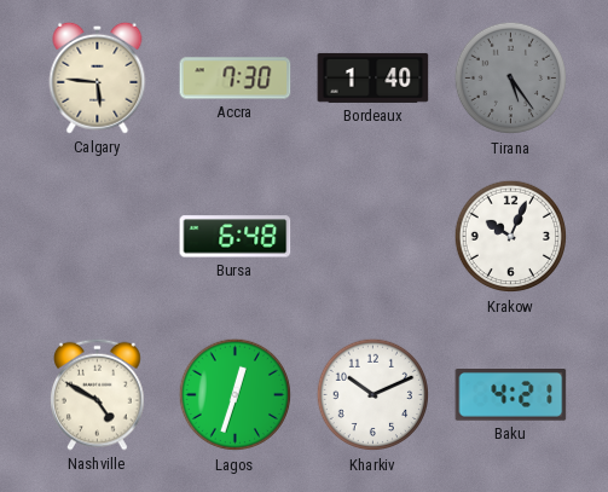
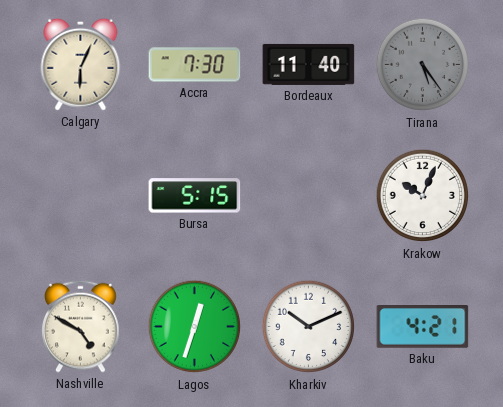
Calgary: 5:46 -> 6:04 (81, 64)
Bordeaux: 1:40 -> 11:40 (309, 64)
Bursa: 6:48 -> 5:15 (195, 196)
